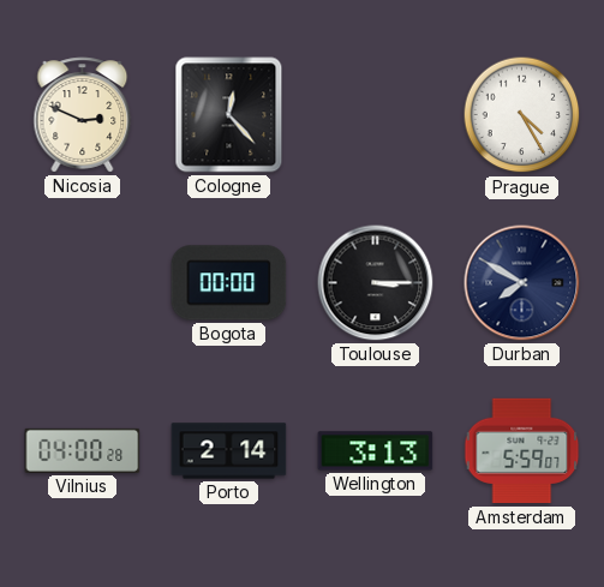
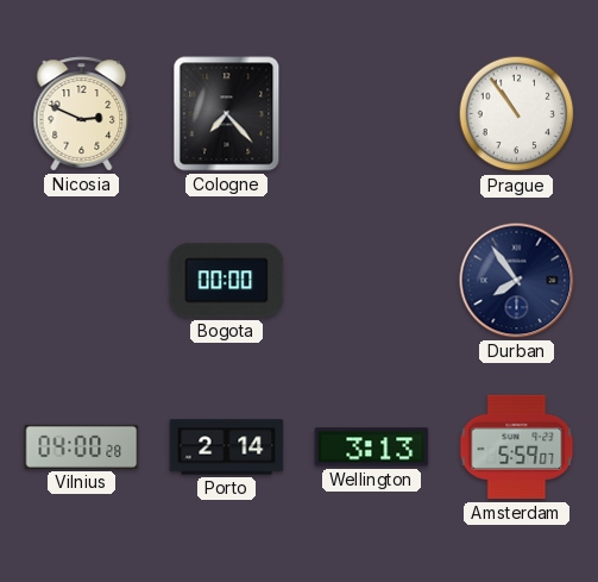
Cologne: 12:23 -> 7:23 (227, 114)
Prague: 4:25 -> 10:54 (517, 114)
Toulouse: 3:15 -> none (376, 283)
Durban: 7:50 -> 7:54 (517, 281)
